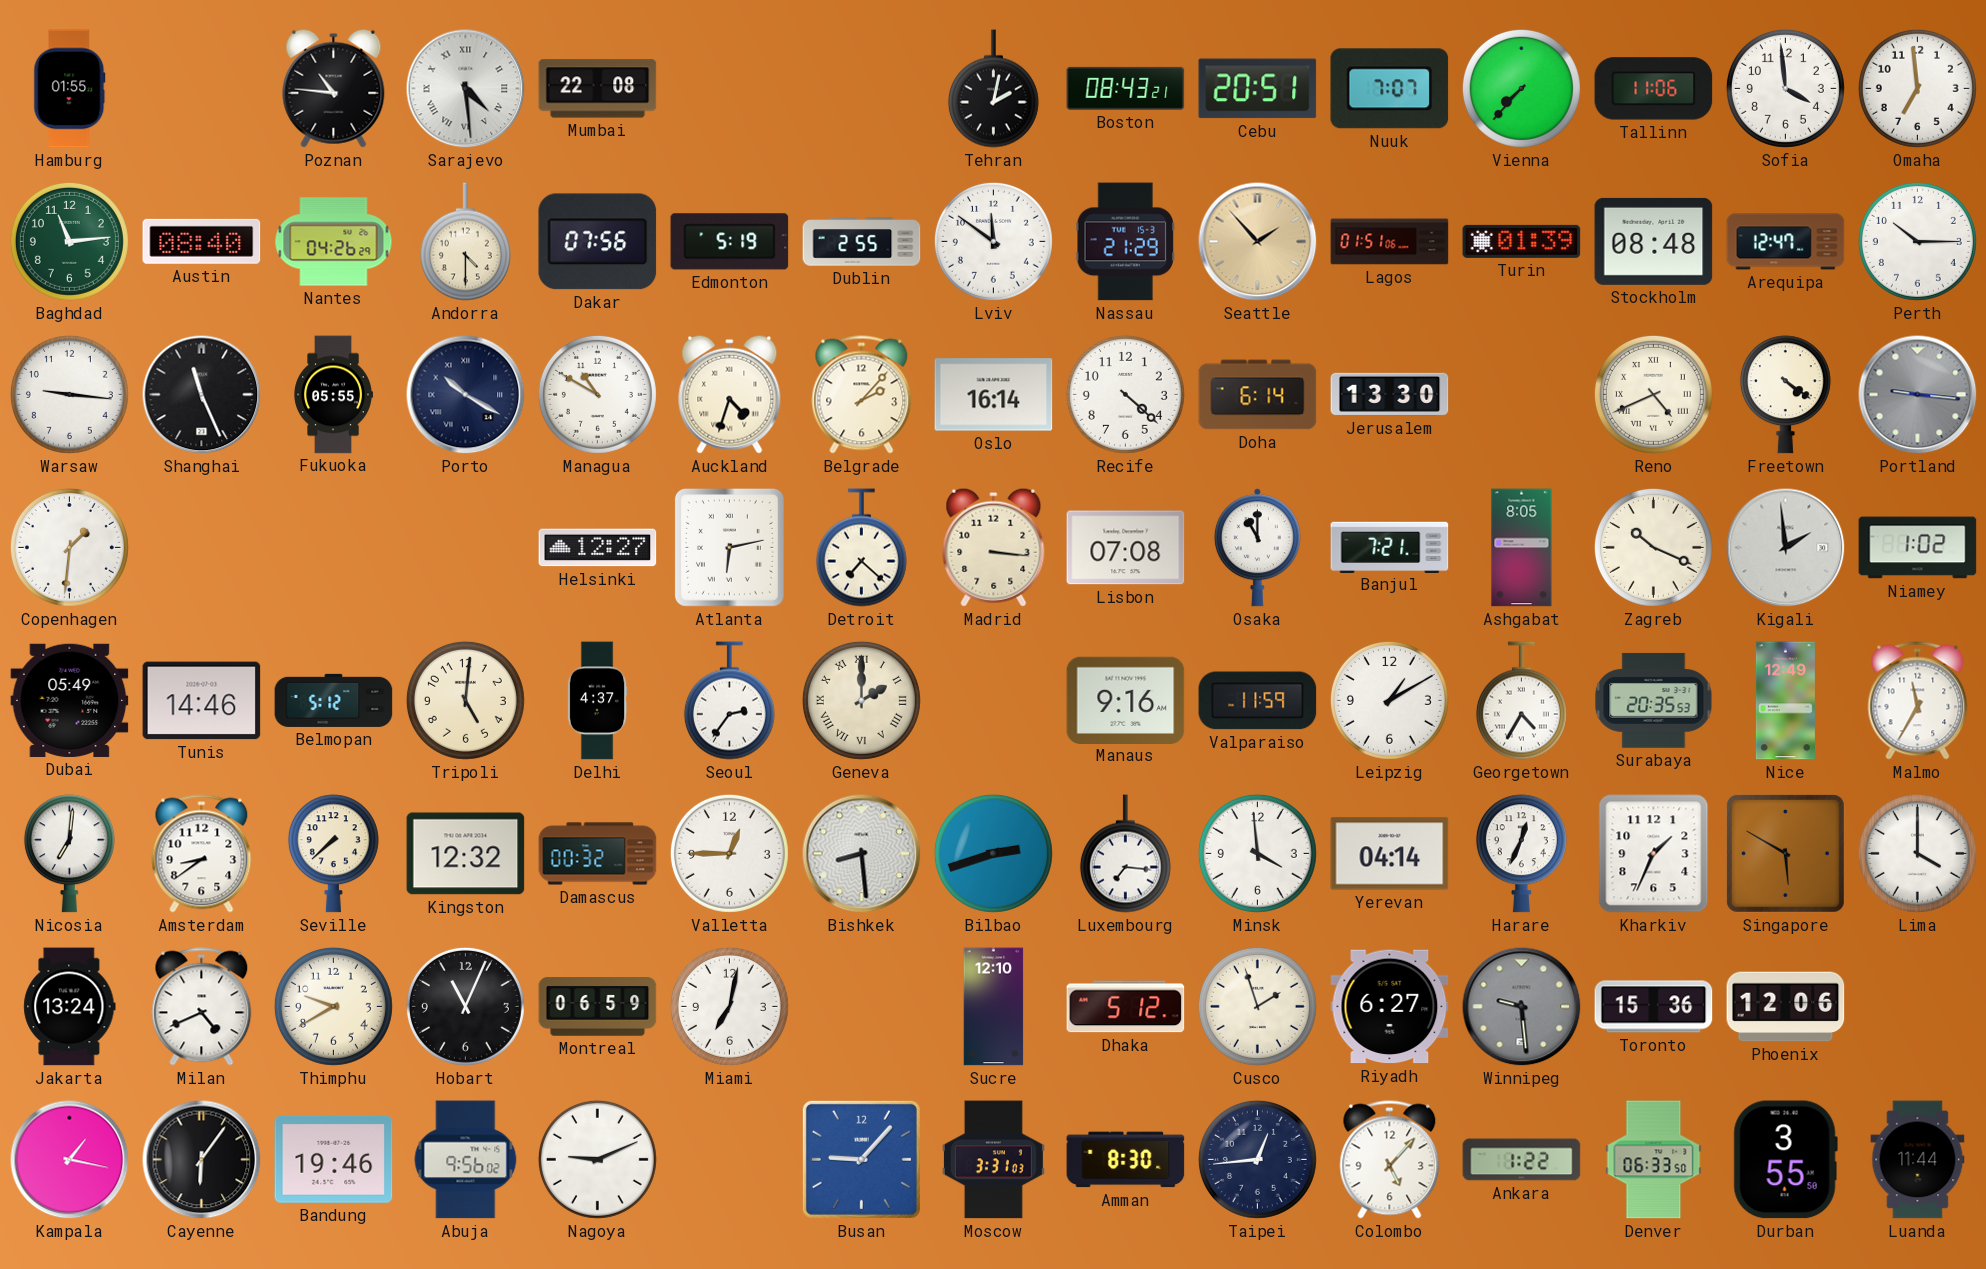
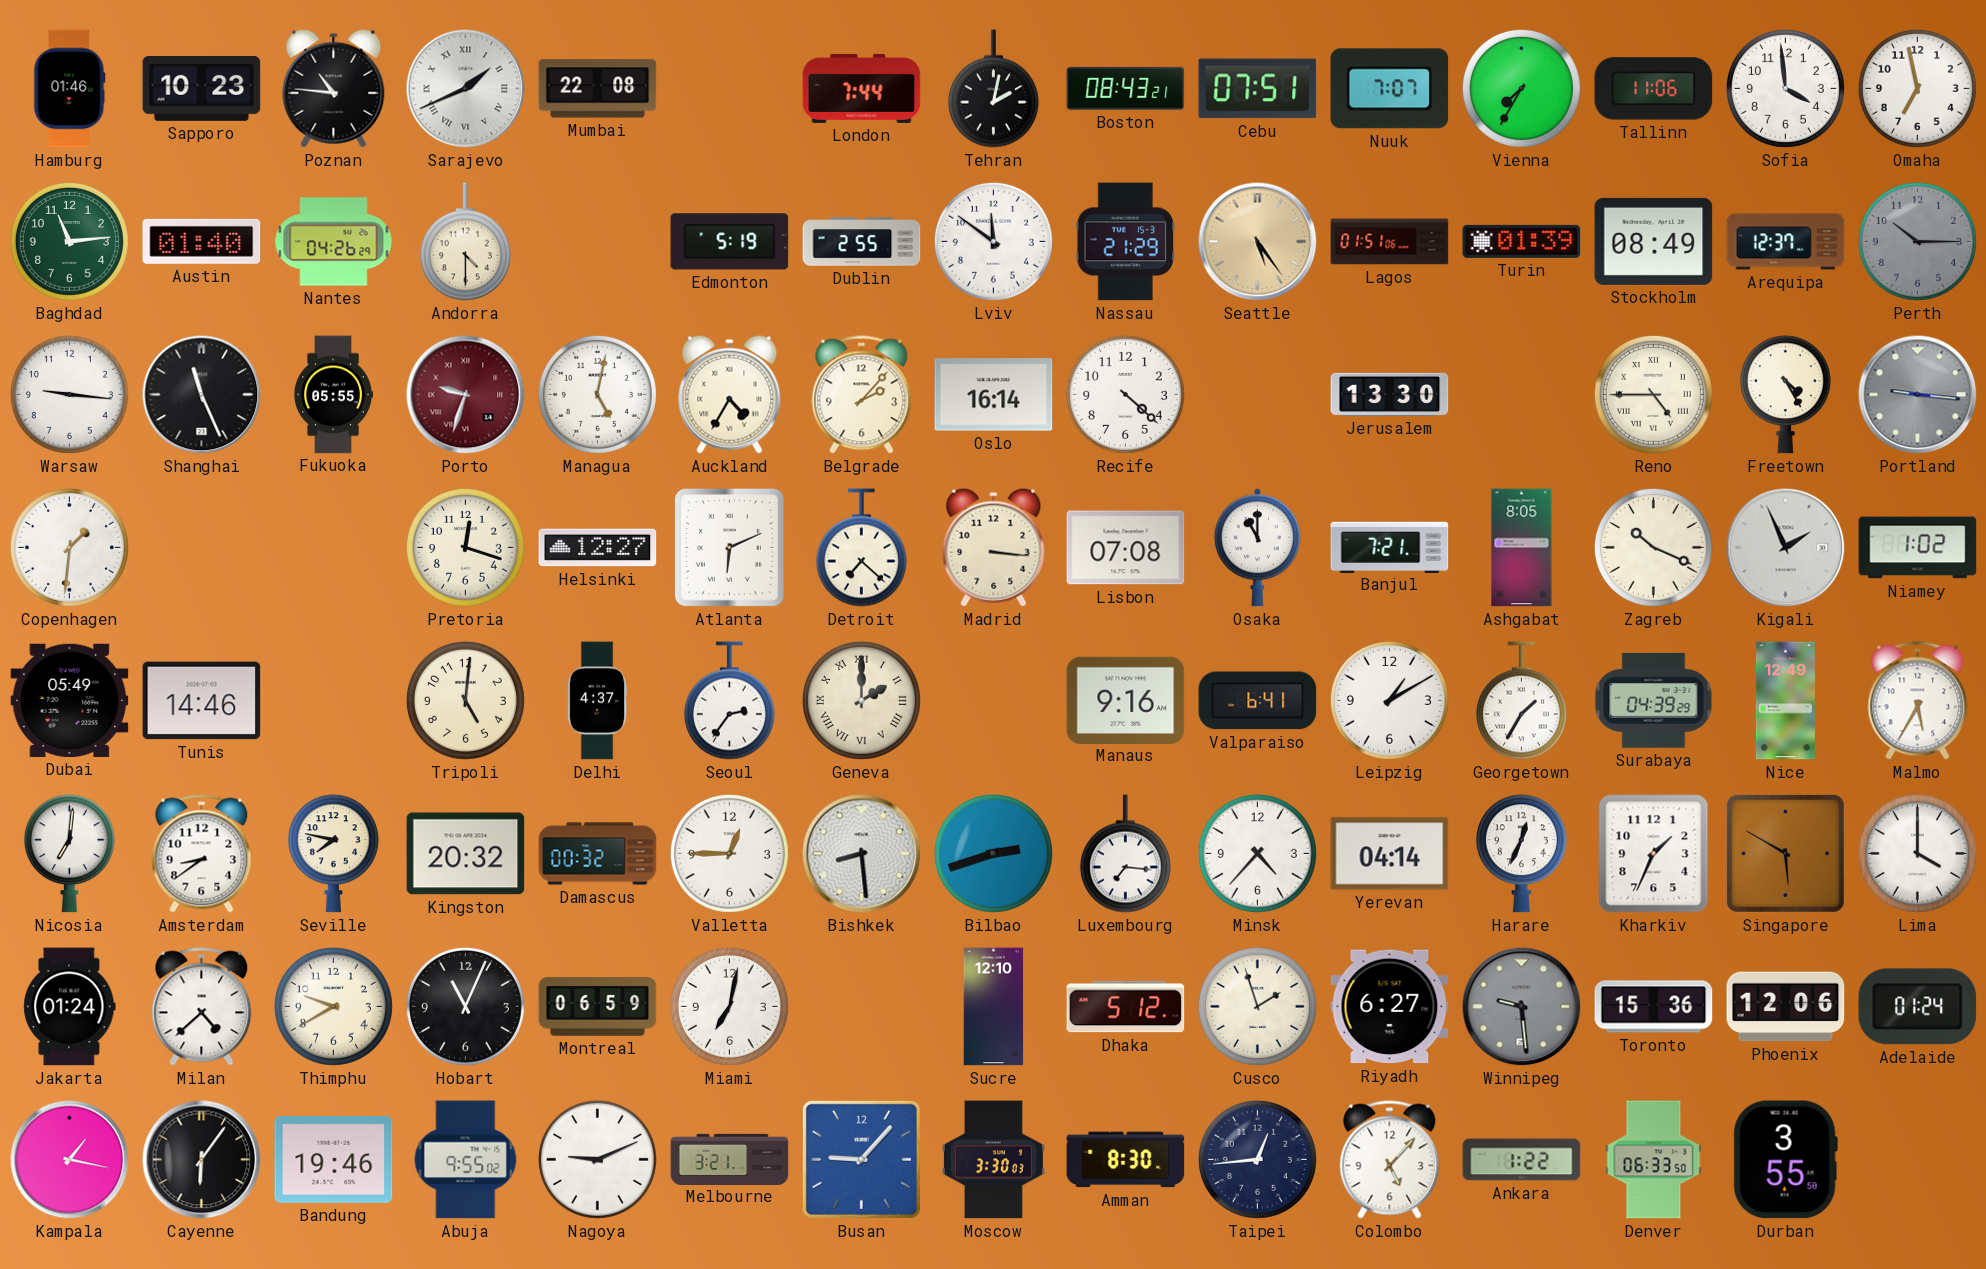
Hamburg: 01:55 -> 01:46 (70, 89)
Sapporo: none -> 10:23 (202, 88)
Sarajevo: 4:29 -> 1:41 (466, 89)
London: none -> 7:44 (862, 88)
Cebu: 20:51 -> 07:51 (1258, 89)
Vienna: 7:37 -> 7:35 (1521, 88)
Omaha: 6:59 -> 6:58 (1917, 88)
Austin: 08:40 -> 01:40 (202, 241)
Dakar: 07:56 -> none (598, 242)
Seattle: 1:53 -> 5:24 (1258, 242)
Stockholm: 08:48 -> 08:49 (1654, 241)
Arequipa: 12:47 -> 12:37 (1786, 242)
Perth dial: white -> grey (1917, 241)
Porto: 10:20 -> 9:33 (466, 395)
Porto dial: navy -> burgundy (466, 395)
Managua: 10:50 -> 5:02 (597, 394)
Auckland: 4:33 -> 4:35 (730, 394)
Doha: 6:14 -> none (1258, 395)
Reno: 4:41 -> 4:45 (1653, 394)
Freetown: 4:21 -> 4:25 (1785, 395)
Pretoria: none -> 12:18 (465, 547)
Atlanta: 6:13 -> 6:11 (729, 547)
Kigali: 1:59 -> 1:56 (1786, 548)
Belmopan: 5:12 -> none (334, 700)
Valparaiso: 11:59 -> 6:41 (1258, 701)
Georgetown: 4:35 -> 1:35 (1521, 701)
Surabaya: 20:35 -> 04:39 (1654, 700)
Malmo: 11:35 -> 5:35 (1918, 701)
Seville: 7:38 -> 7:47 (333, 854)
Kingston: 12:32 -> 20:32 (466, 854)
Minsk: 3:59 -> 4:37 (1257, 853)
Jakarta: 13:24 -> 01:24 (70, 1007)
Milan: 4:41 -> 4:38 (202, 1007)
Adelaide: none -> 01:24 (1918, 1007)
Abuja: 9:56 -> 9:55 (466, 1160)
Melbourne: none -> 3:21 (730, 1159)
Moscow: 3:31 -> 3:30 (993, 1160)
Luanda: 11:44 -> none (1918, 1160)
